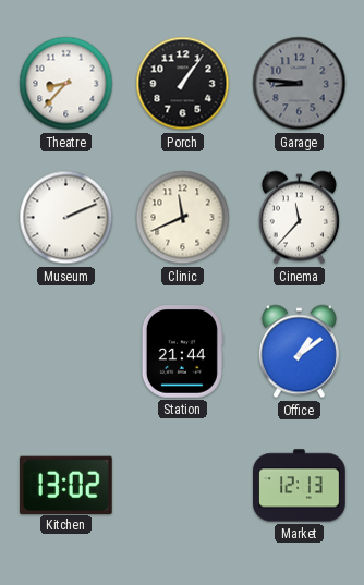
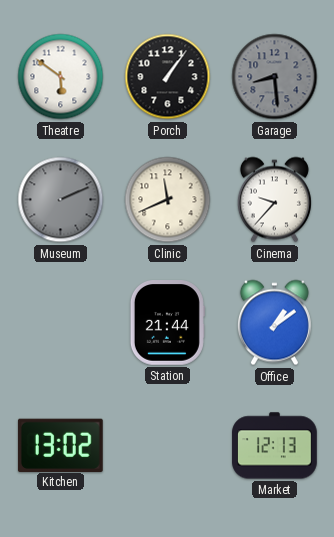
Theatre: 8:37 -> 5:51 (61, 77)
Garage: 8:46 -> 8:29 (275, 77)
Museum dial: white -> grey (61, 200)
Cinema: 11:37 -> 9:37 (274, 200)
